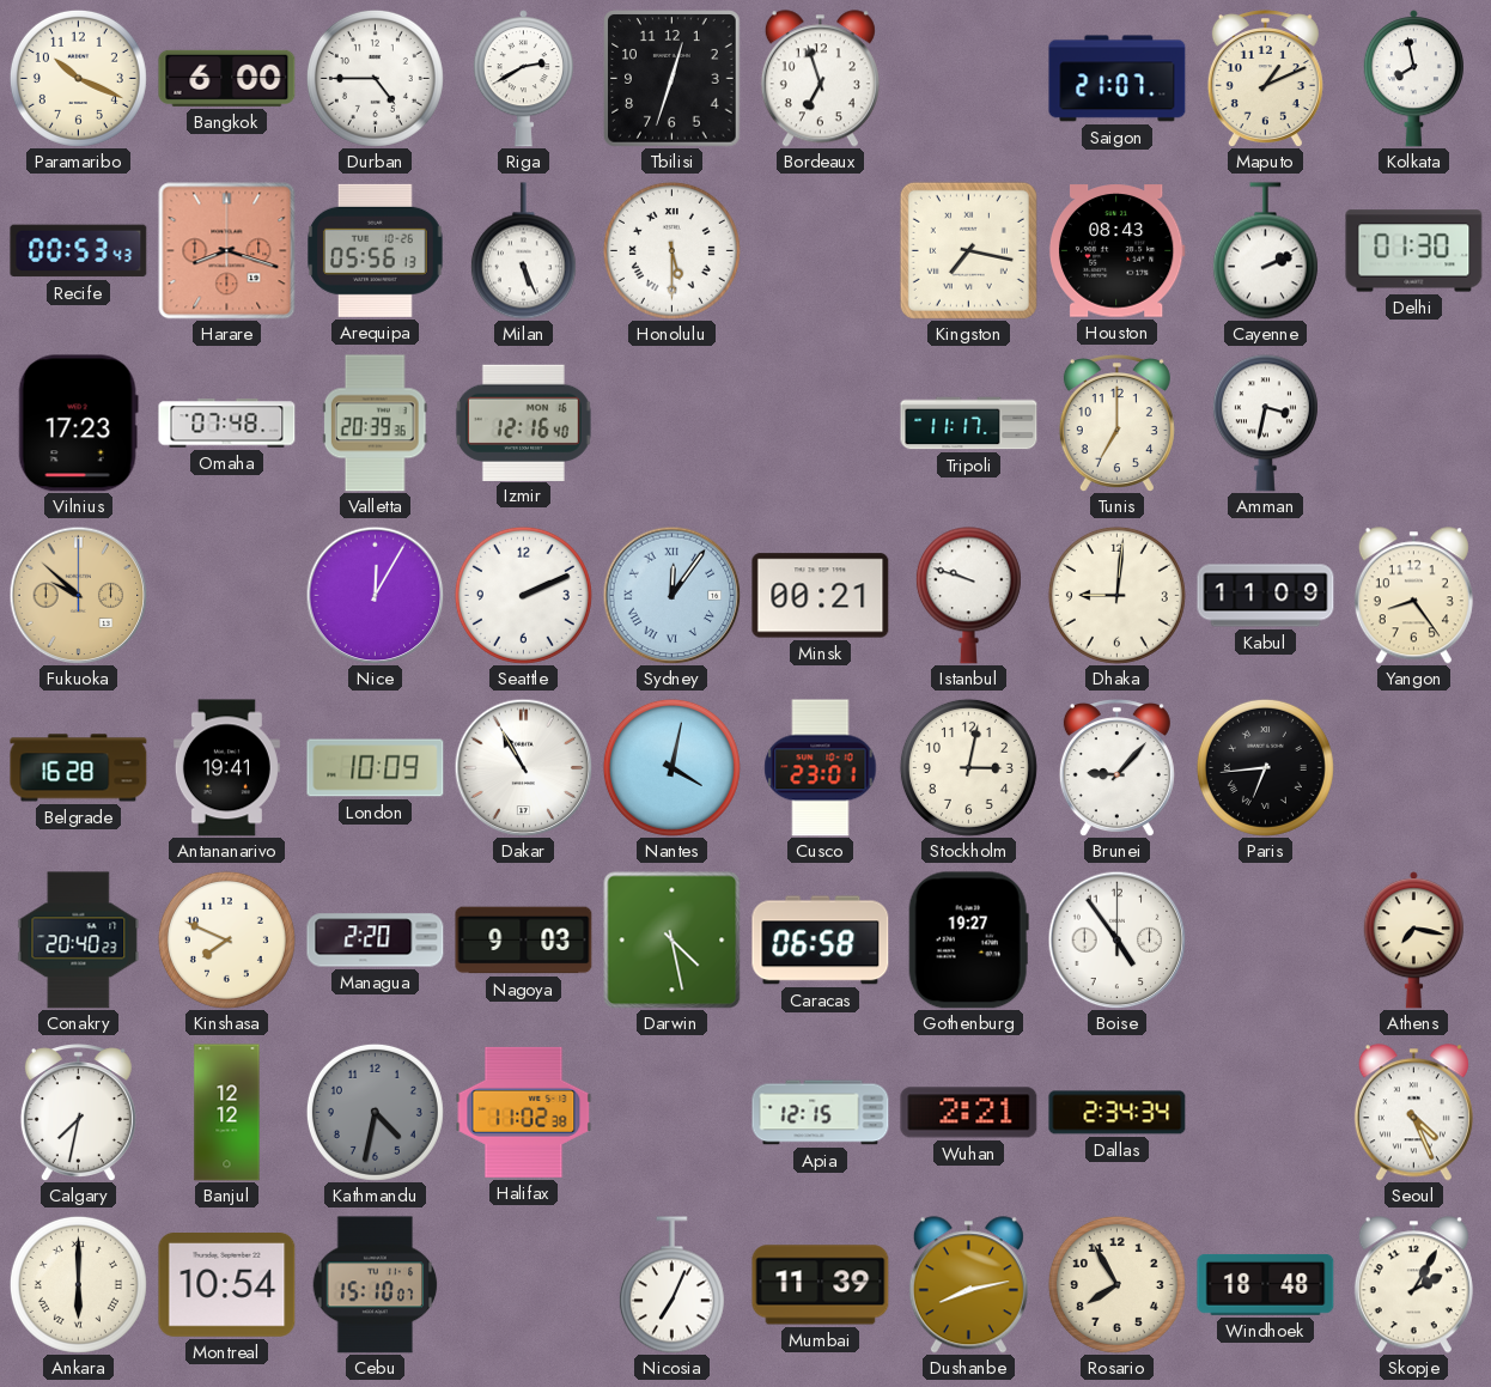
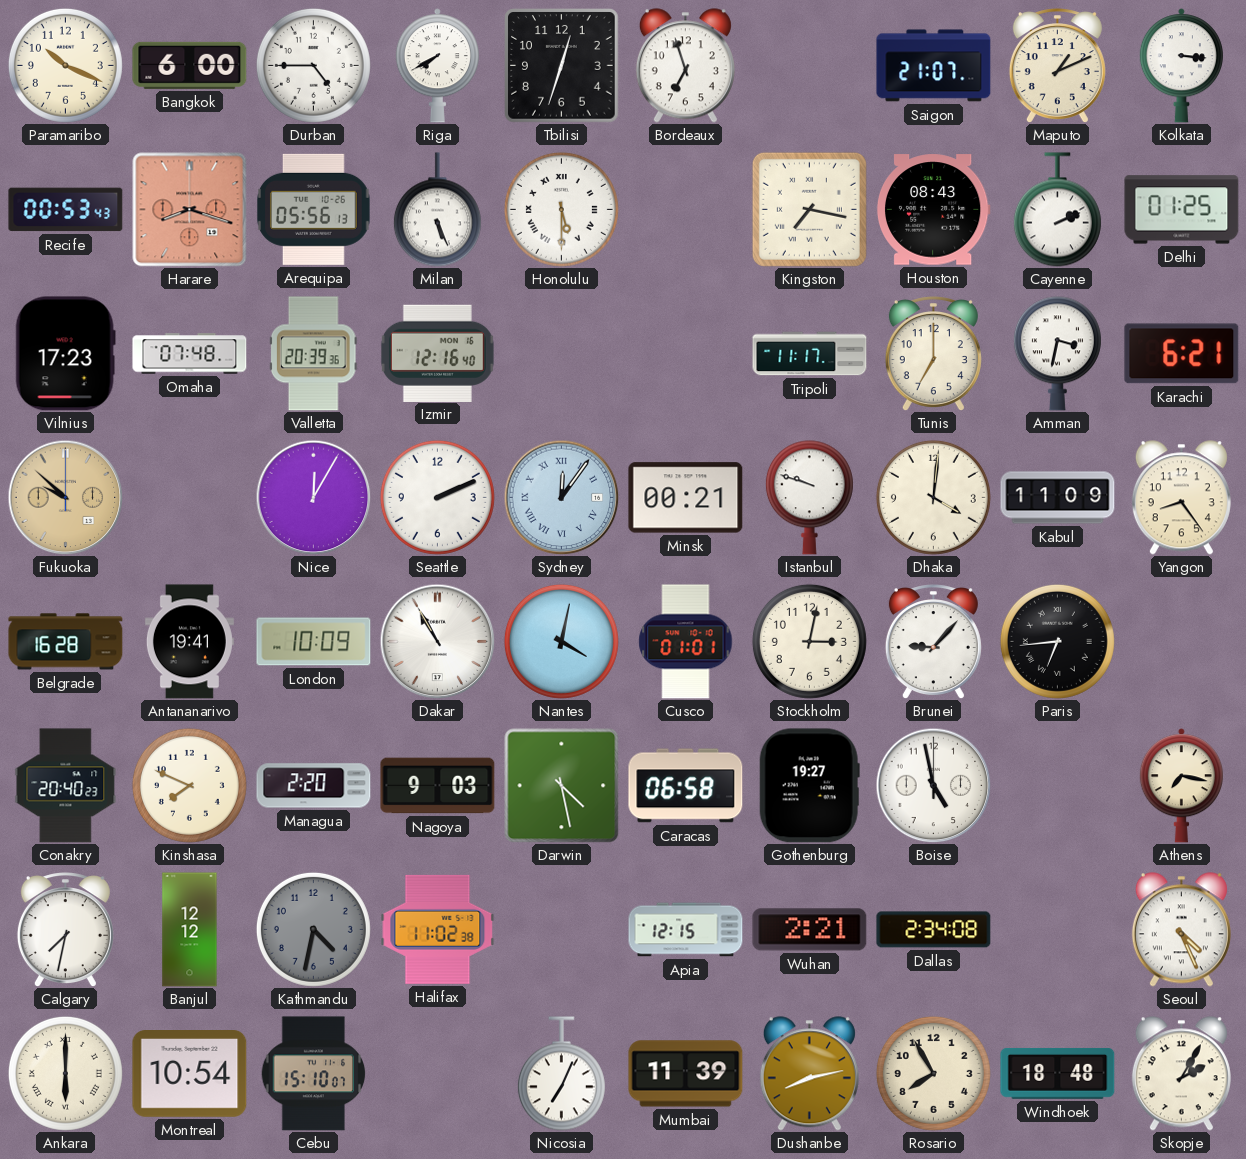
Riga: 2:40 -> 7:40 (437, 66)
Kolkata: 7:58 -> 3:16 (1181, 66)
Delhi: 01:30 -> 01:25 (1182, 210)
Karachi: none -> 6:21 (1182, 354)
Dhaka: 9:01 -> 4:01 (933, 497)
Cusco: 23:01 -> 01:01 (686, 642)
Boise: 4:54 -> 4:58 (933, 785)
Dallas: 2:34:34 -> 2:34:08 (934, 930)
